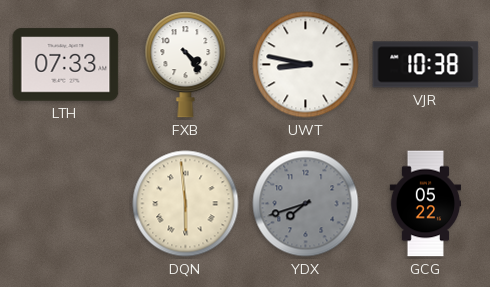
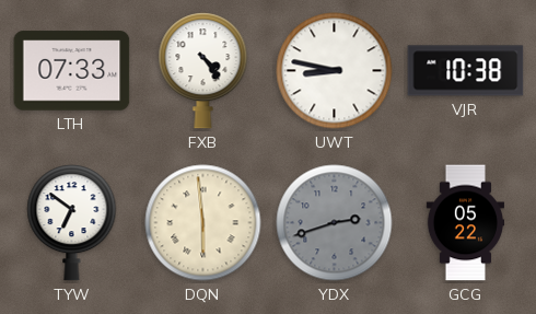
TYW: none -> 6:51 (72, 223)
YDX: 7:42 -> 2:42 (335, 223)
